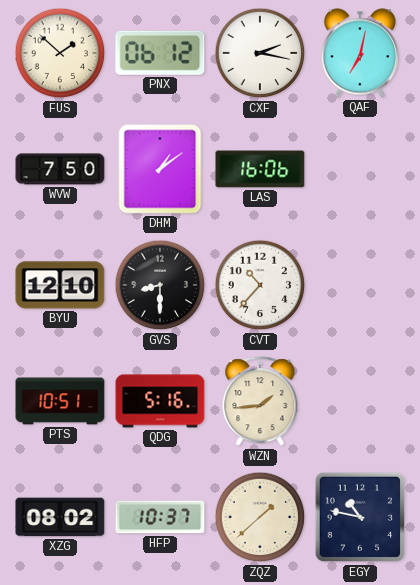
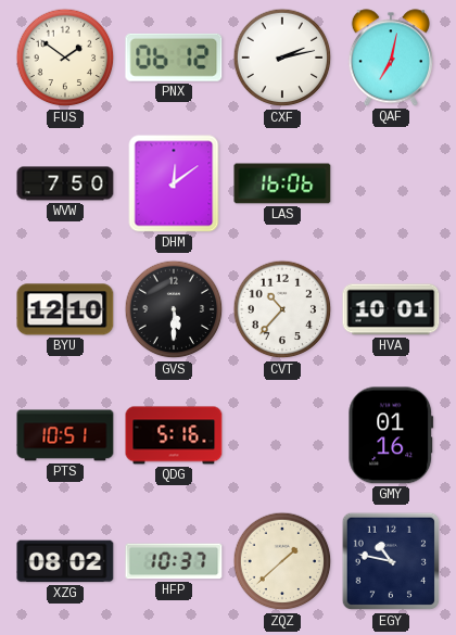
FUS: 1:52 -> 1:51 (65, 58)
CXF: 2:17 -> 2:13 (282, 58)
DHM: 1:09 -> 12:09 (174, 183)
GVS: 8:30 -> 5:30 (174, 309)
HVA: none -> 10:01 (391, 309)
WZN: 1:44 -> none (260, 402)
GMY: none -> 01:16 (391, 435)
